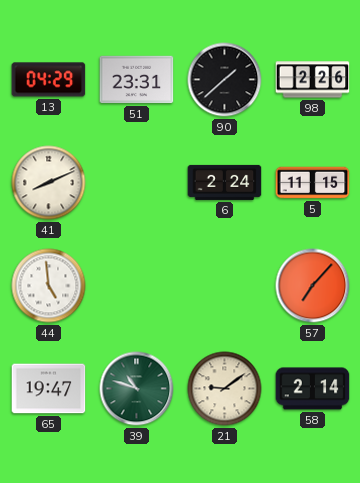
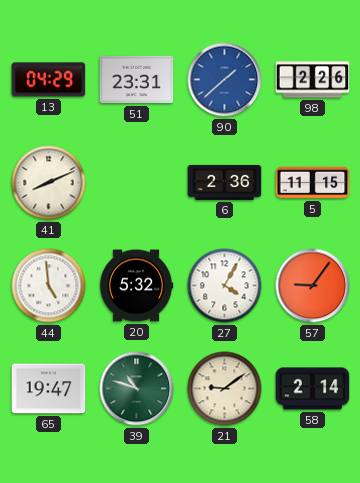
90 dial: black -> blue (225, 80)
6: 2:24 -> 2:36 (225, 182)
20: none -> 5:32 (136, 286)
27: none -> 4:05 (225, 286)
57: 7:07 -> 9:06 (313, 286)
